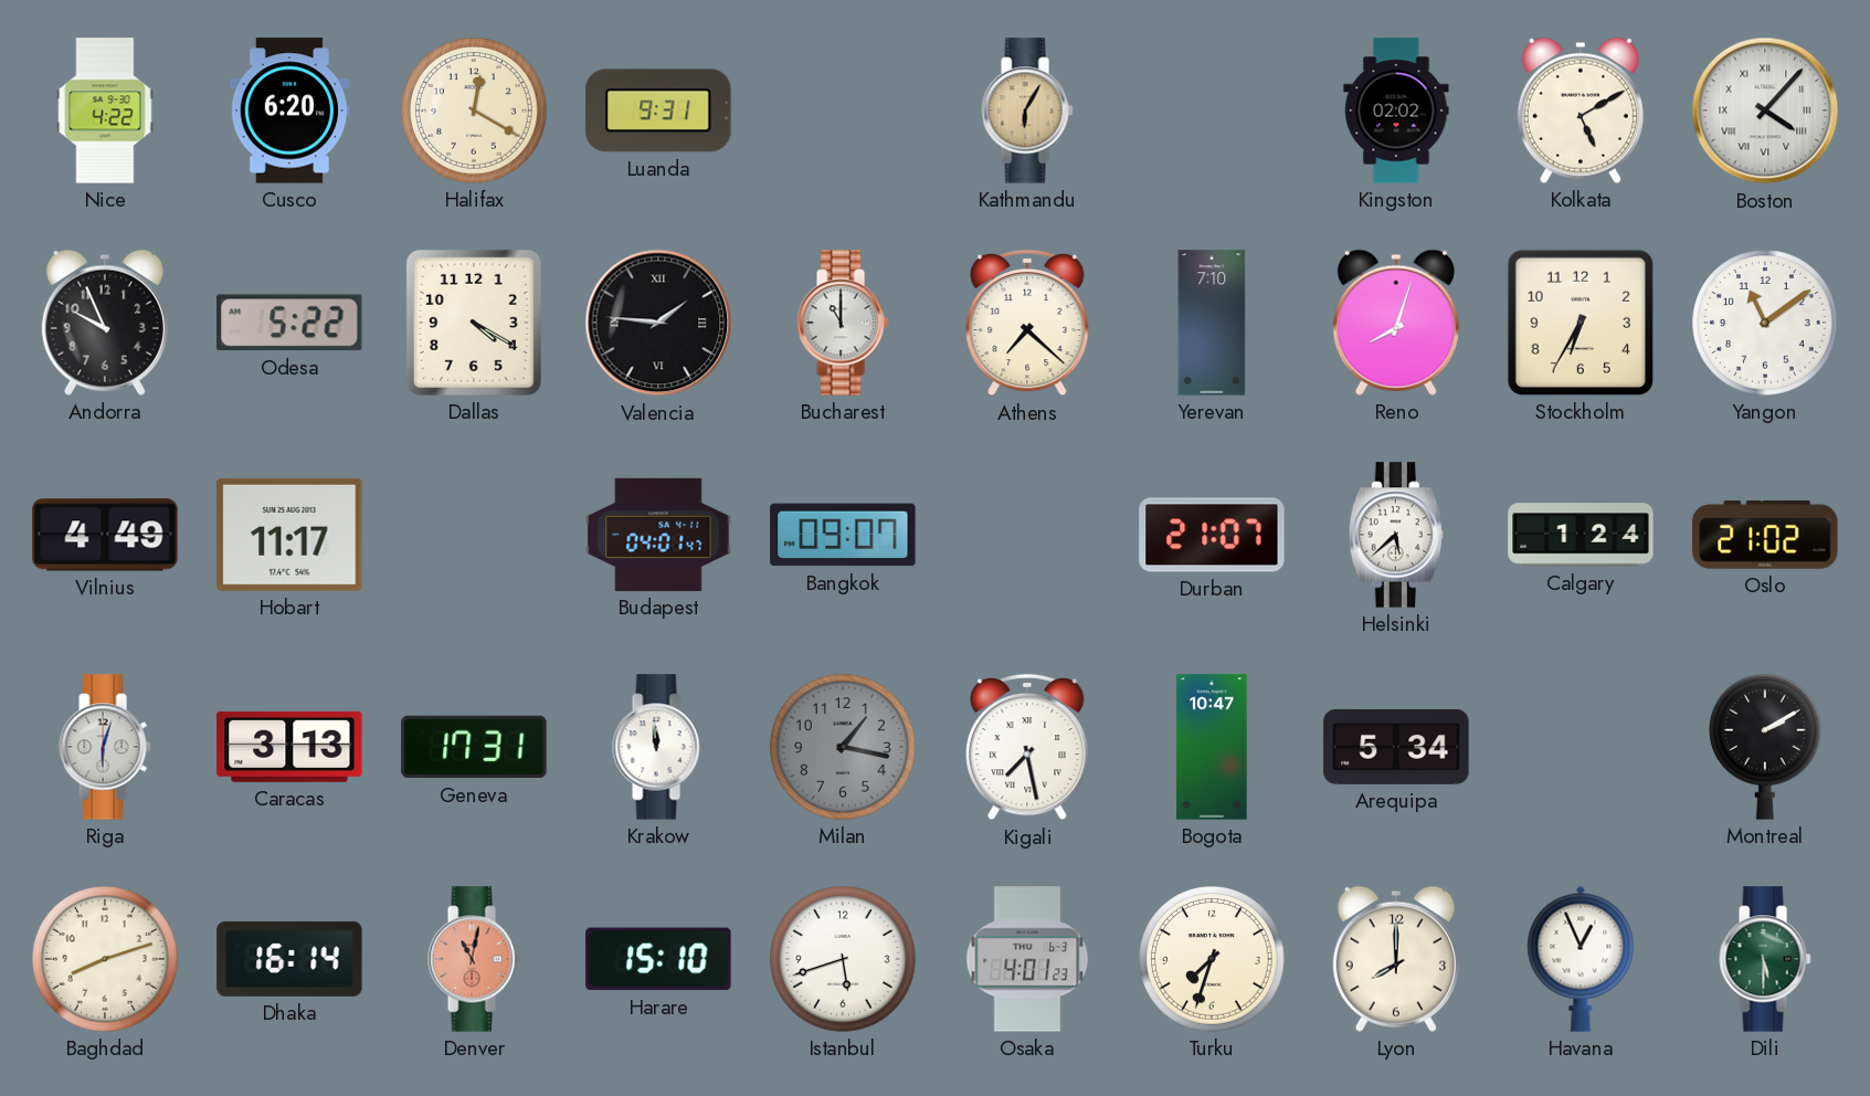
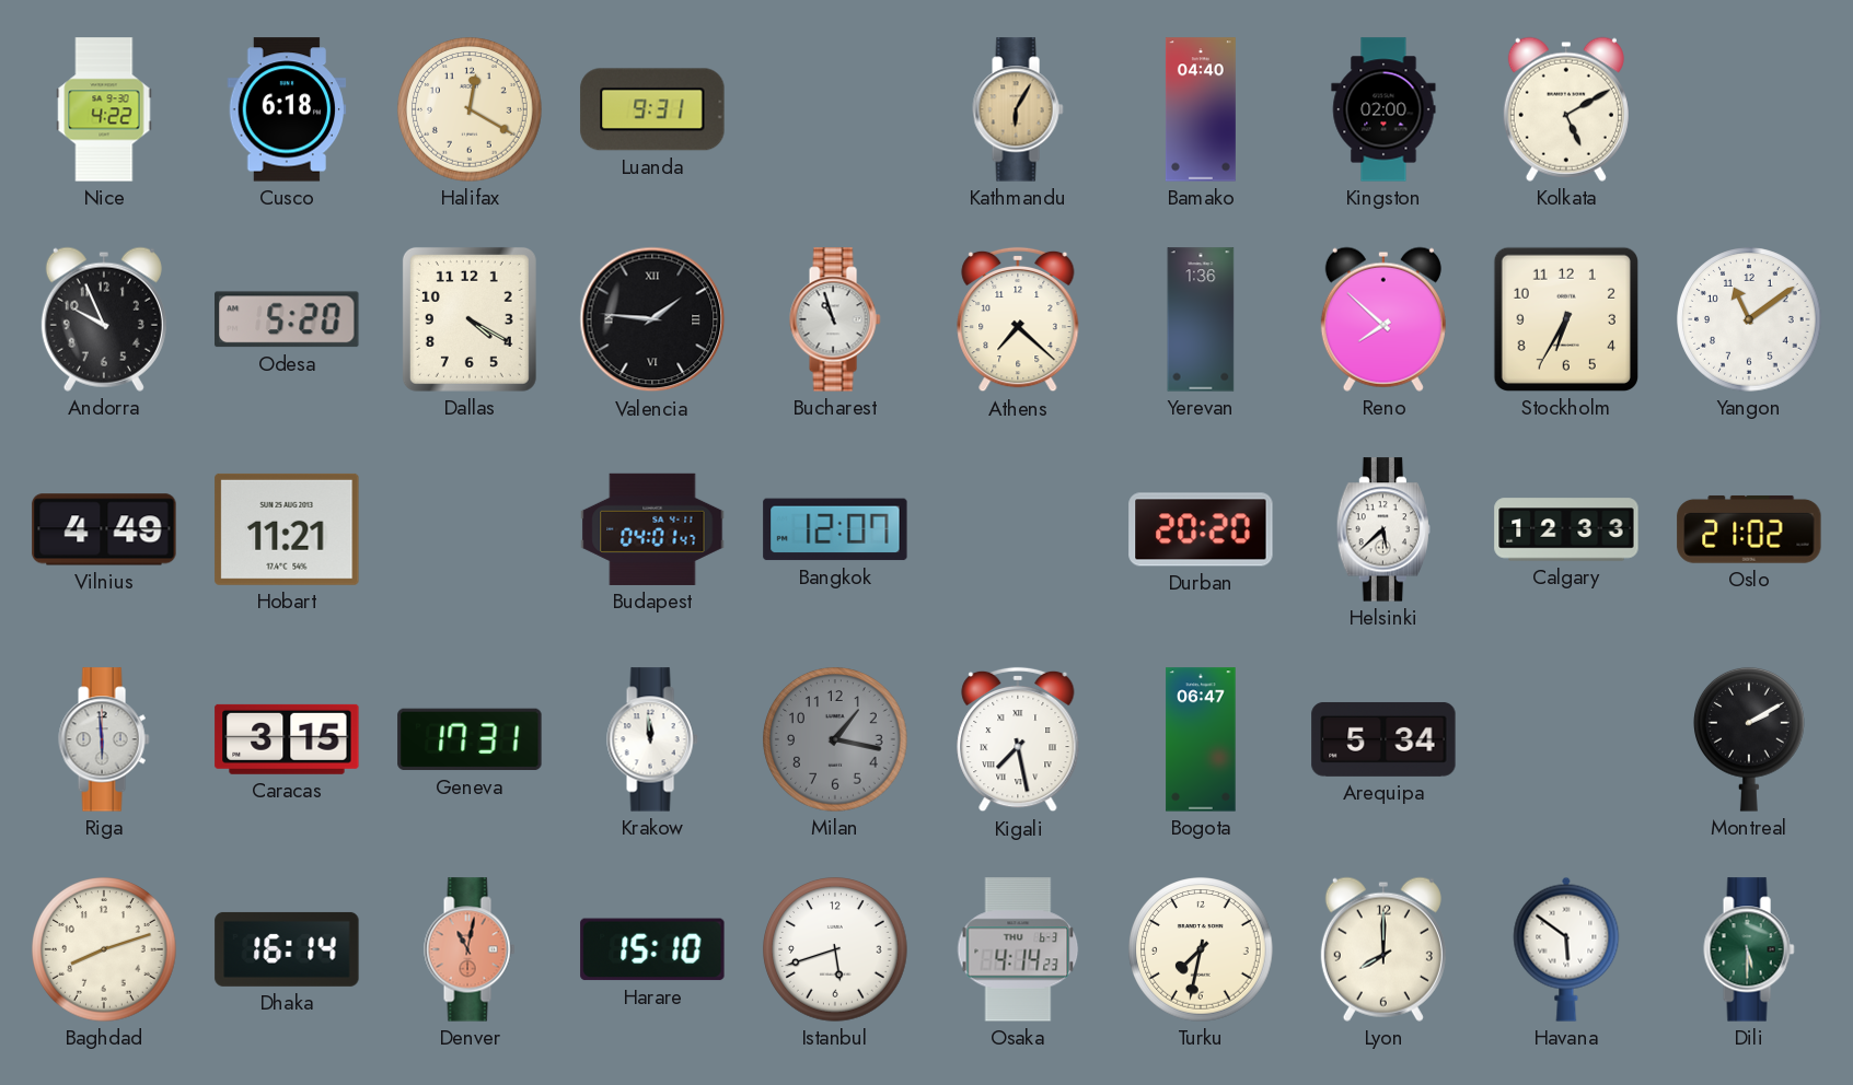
Cusco: 6:20 -> 6:18 (287, 109)
Bamako: none -> 04:40 (1201, 109)
Kingston: 02:02 -> 02:00 (1383, 109)
Boston: 4:07 -> none (1765, 110)
Odesa: 5:22 -> 5:20 (287, 319)
Bucharest: 11:00 -> 10:57 (835, 319)
Yerevan: 7:10 -> 1:36 (1201, 319)
Reno: 8:03 -> 7:52 (1383, 319)
Hobart: 11:17 -> 11:21 (287, 529)
Bangkok: 09:07 -> 12:07 (835, 529)
Durban: 21:07 -> 20:20 (1201, 529)
Calgary: 1:24 -> 12:33 (1566, 529)
Riga: 6:03 -> 5:59 (104, 739)
Caracas: 3:13 -> 3:15 (287, 739)
Bogota: 10:47 -> 06:47 (1201, 739)
Osaka: 4:01 -> 4:14 (1018, 949)
Turku: 7:33 -> 7:32 (1201, 949)
Havana: 12:56 -> 5:51 (1566, 949)
